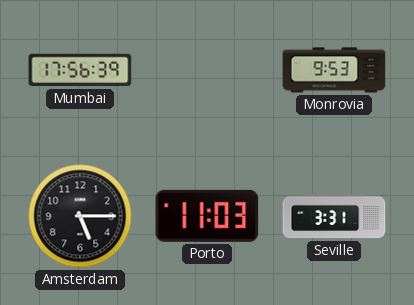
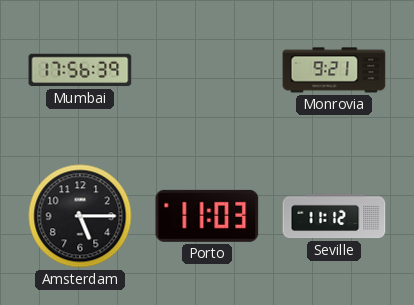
Monrovia: 9:53 -> 9:21 (334, 70)
Seville: 3:31 -> 11:12 (334, 216)
